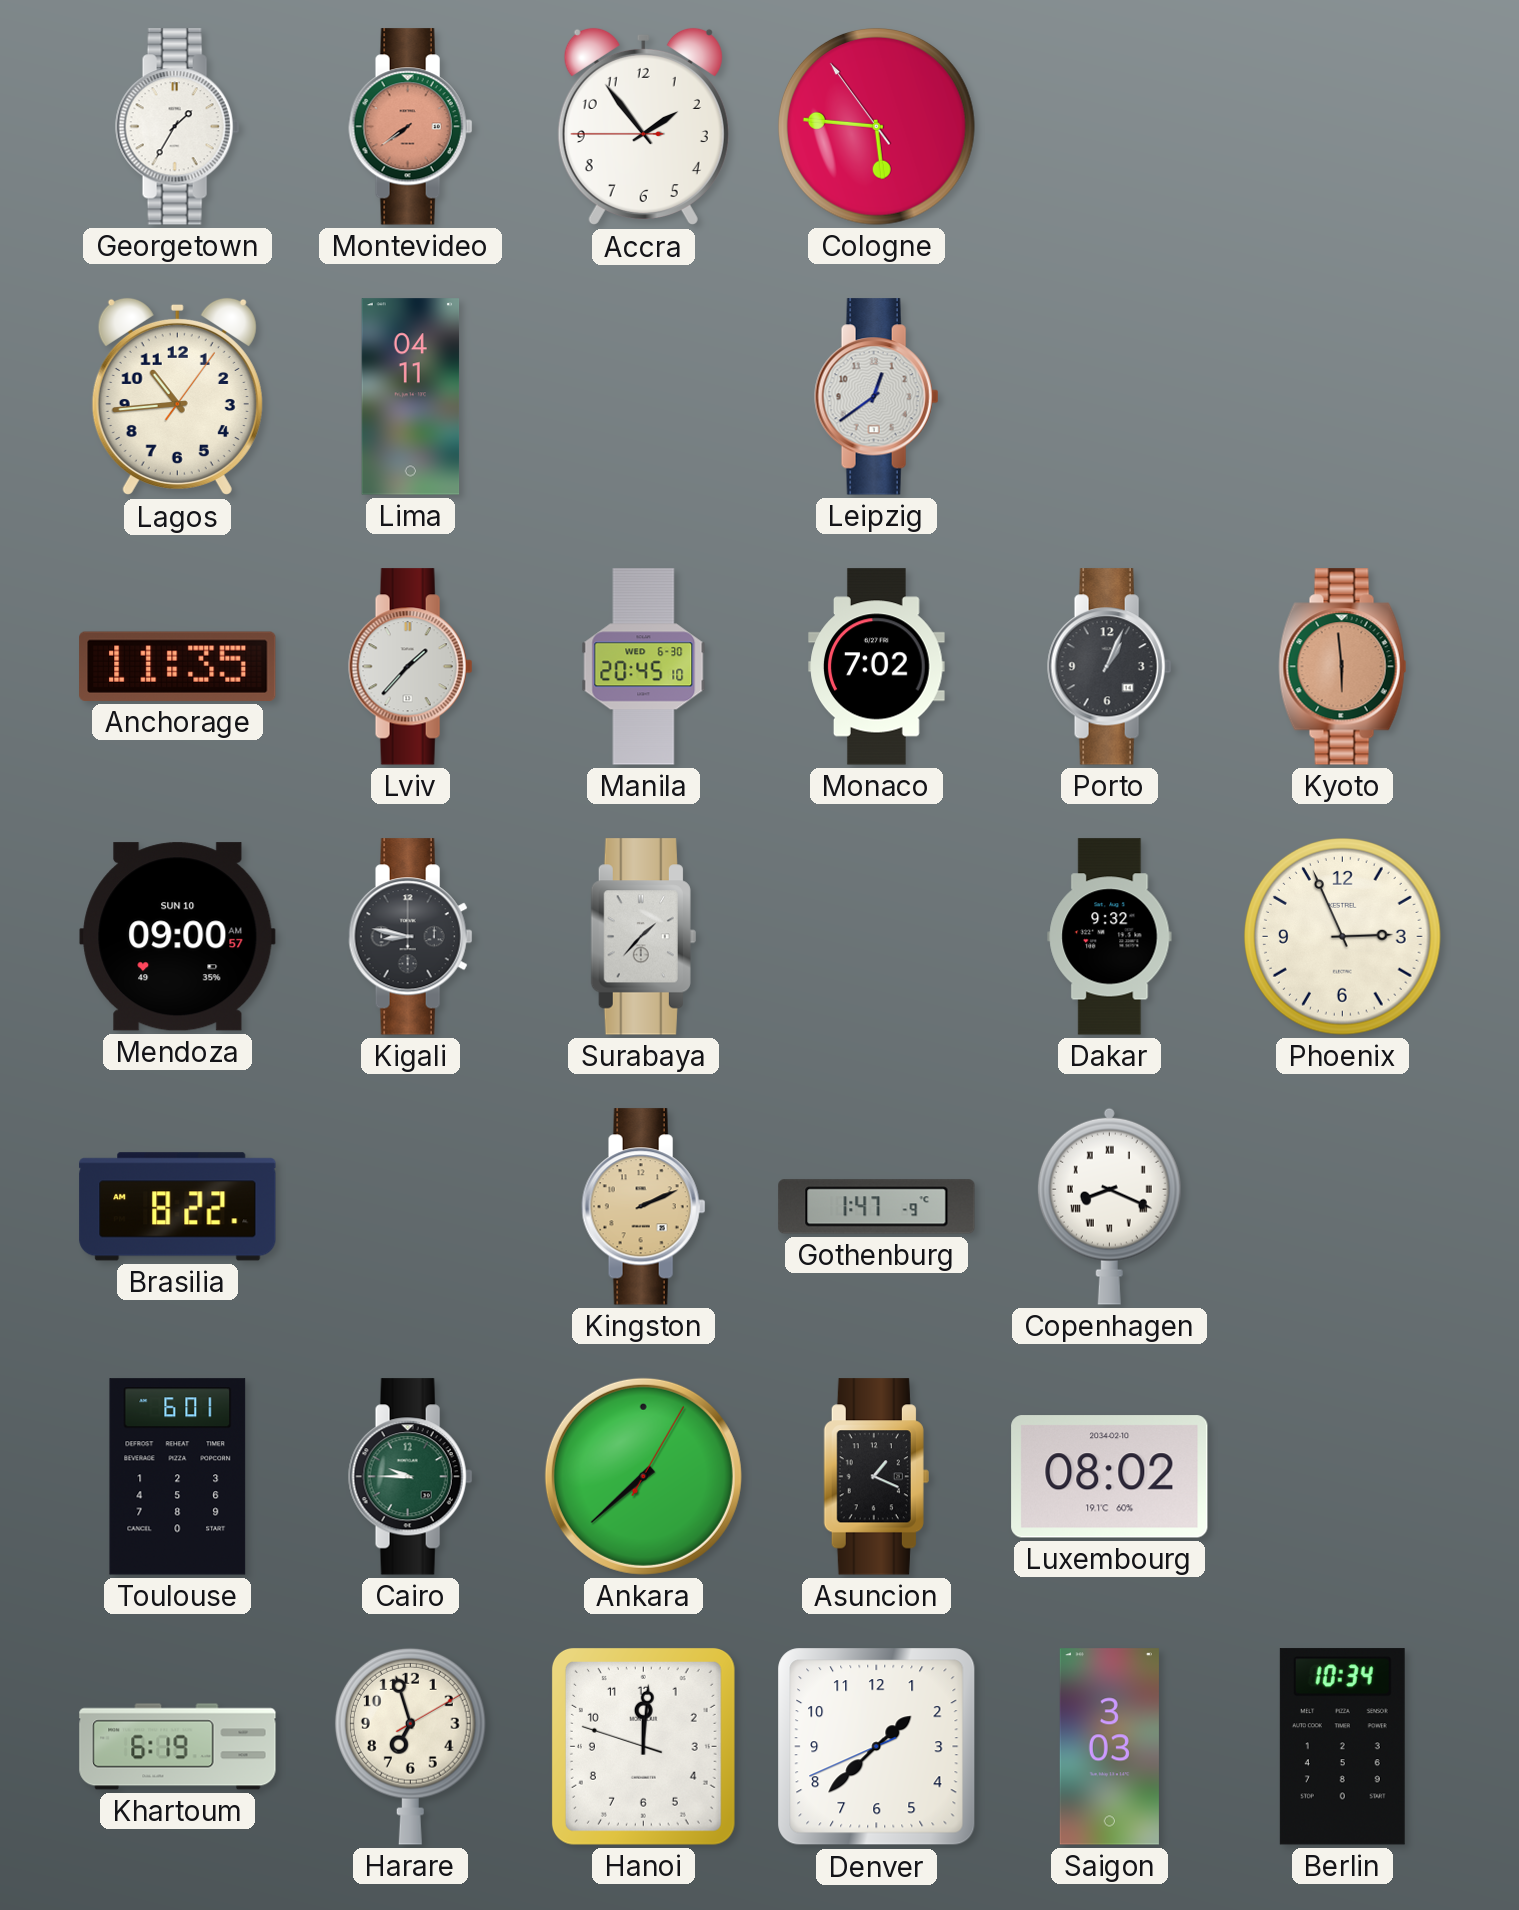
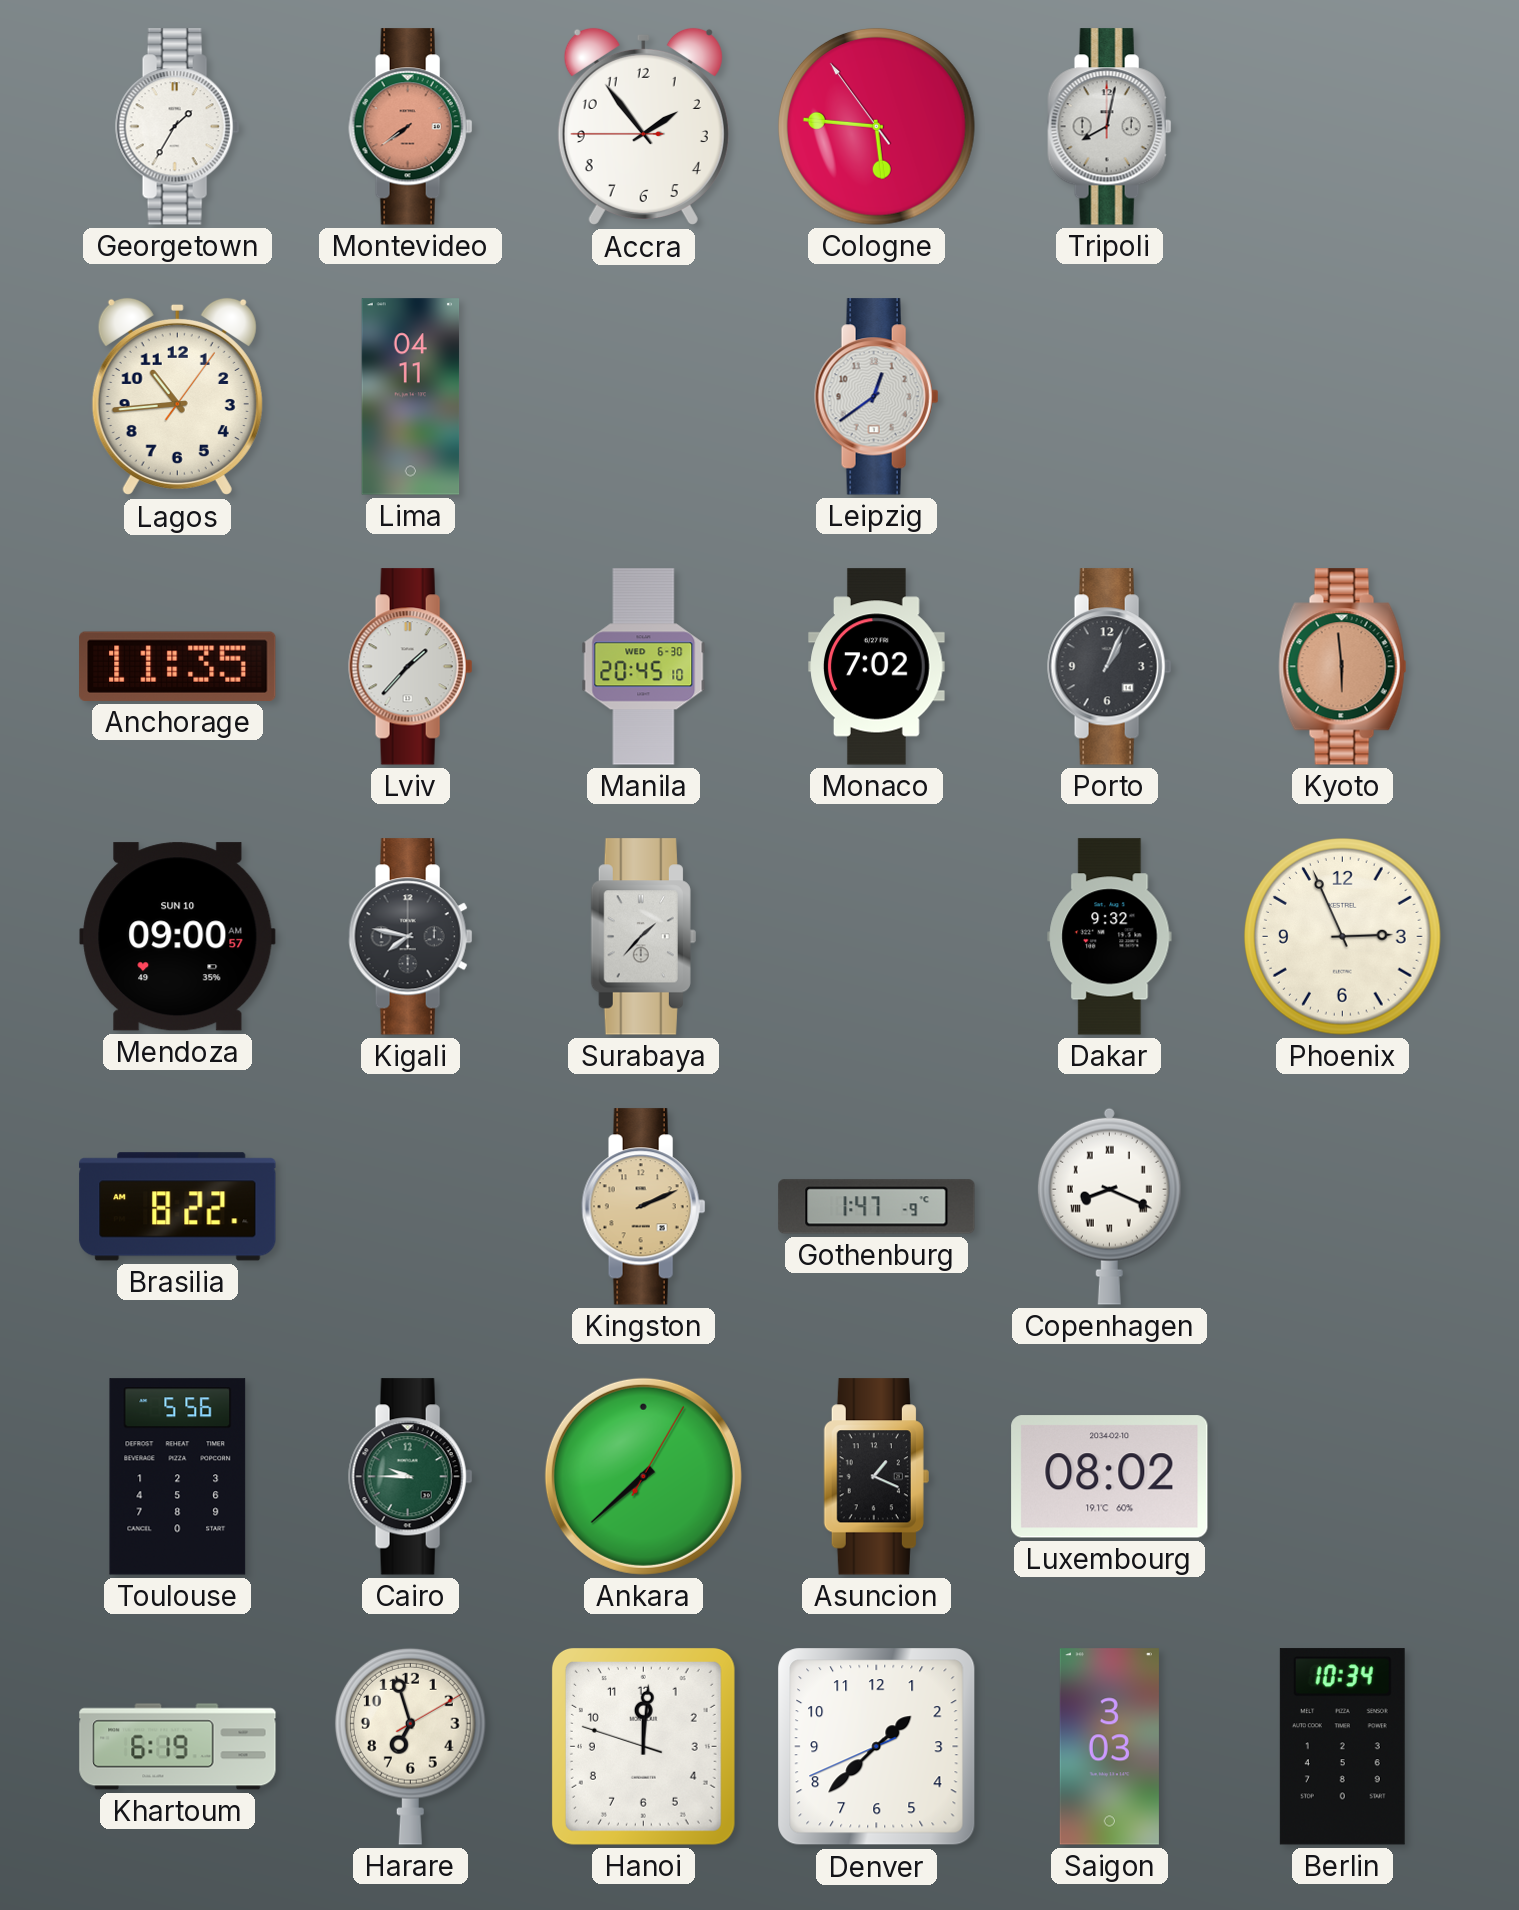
Tripoli: none -> 8:02 (1110, 127)
Kigali: 8:47 -> 7:47 (411, 937)
Toulouse: 6:01 -> 5:56 (178, 1477)
